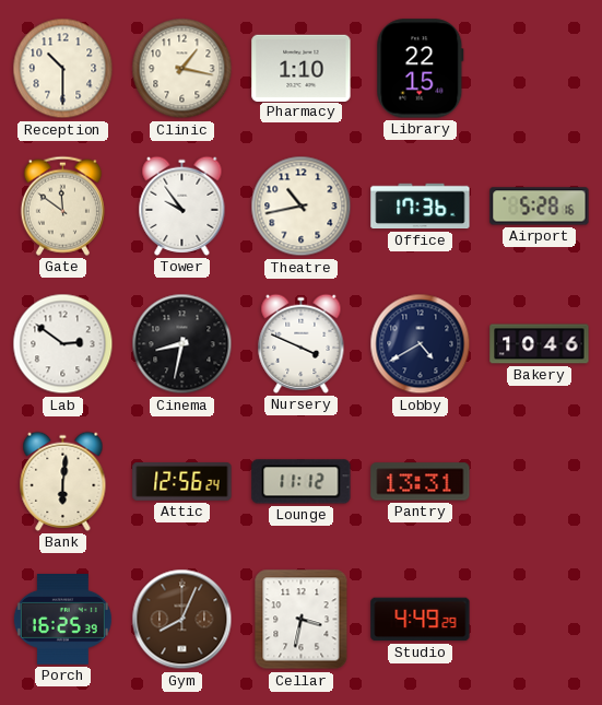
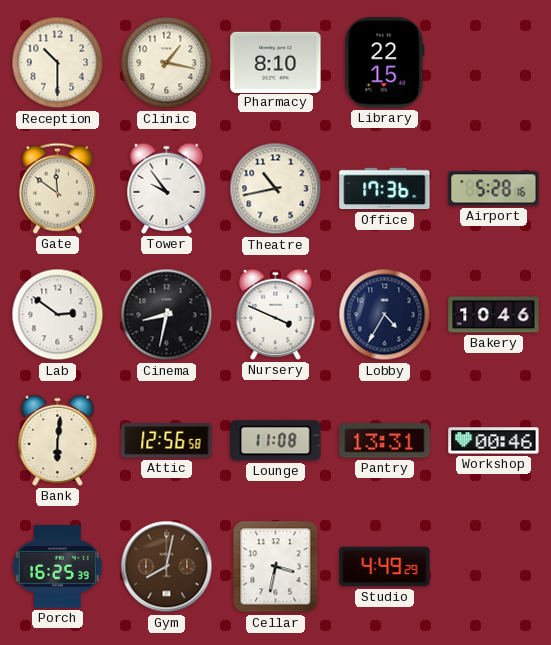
Pharmacy: 1:10 -> 8:10 (276, 62)
Lobby: 4:40 -> 4:35 (385, 315)
Attic: 12:56:24 -> 12:56:58 (167, 441)
Lounge: 11:12 -> 11:08 (276, 441)
Workshop: none -> 00:46 (494, 441)
Gym: 8:04 -> 8:02 (167, 567)
